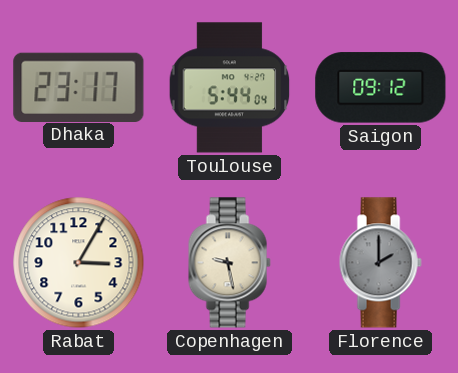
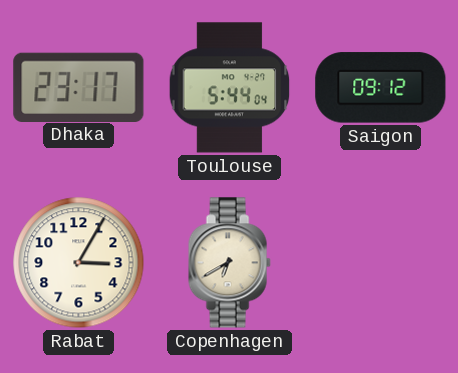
Copenhagen: 9:28 -> 6:40 (229, 263)
Florence: 2:00 -> none (380, 263)
